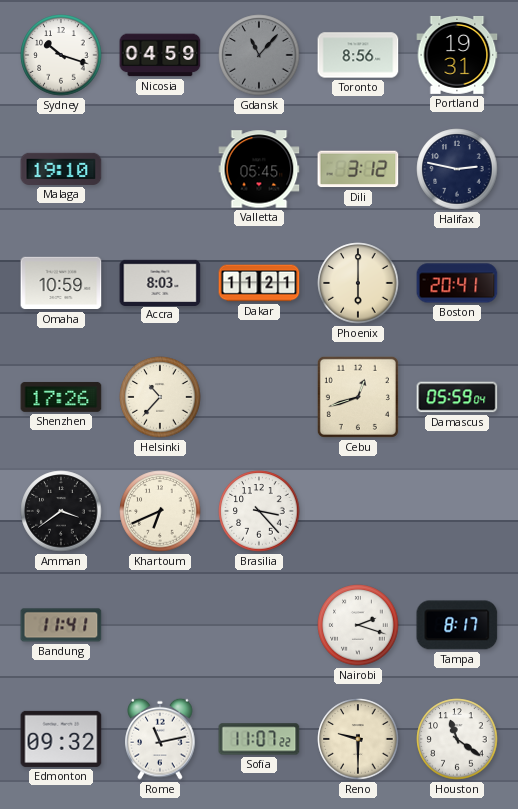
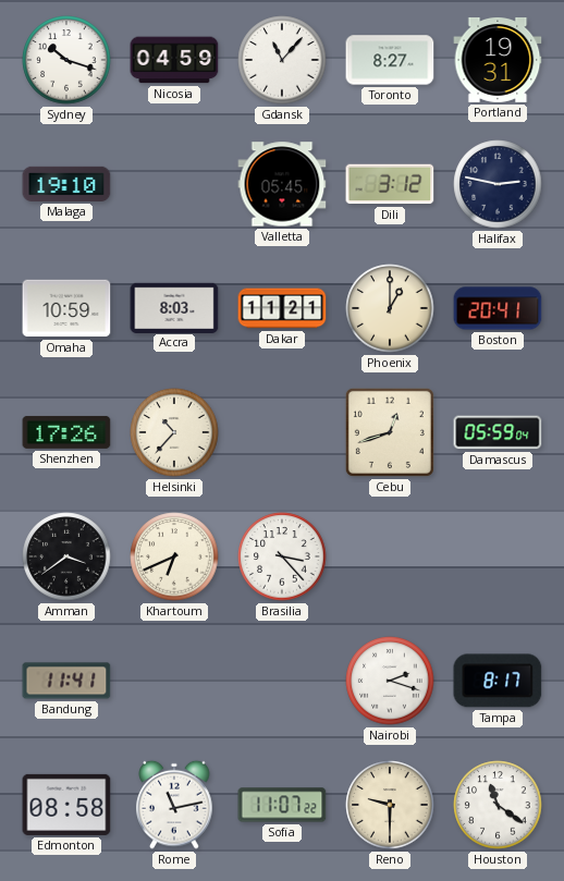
Gdansk dial: grey -> white (282, 60)
Toronto: 8:56 -> 8:27 (390, 60)
Phoenix: 6:00 -> 1:00 (390, 308)
Edmonton: 09:32 -> 08:58 (66, 805)
